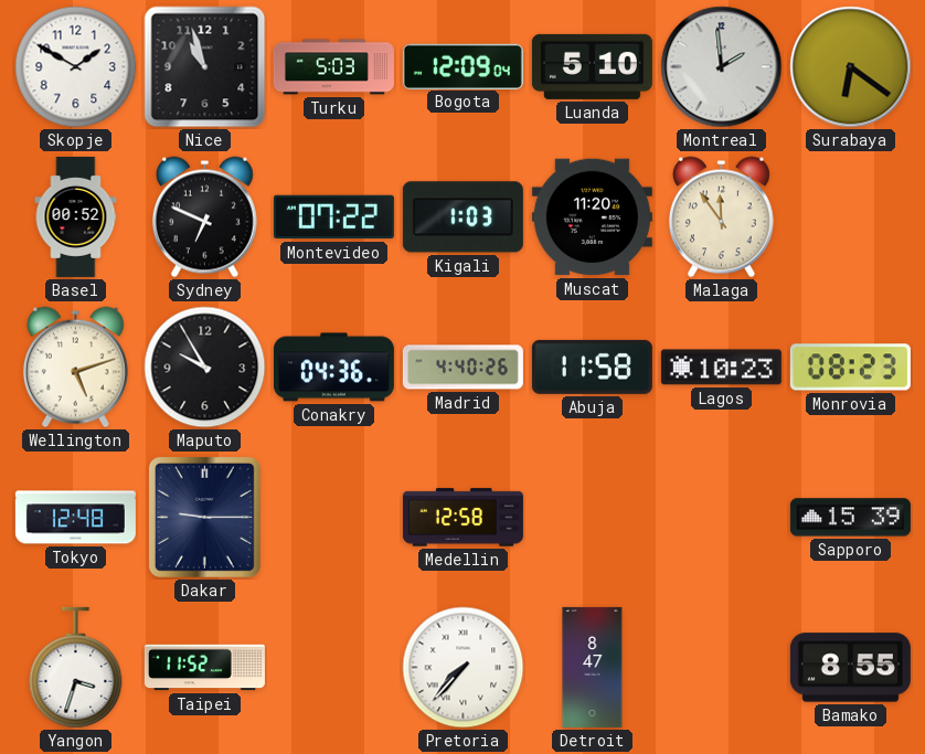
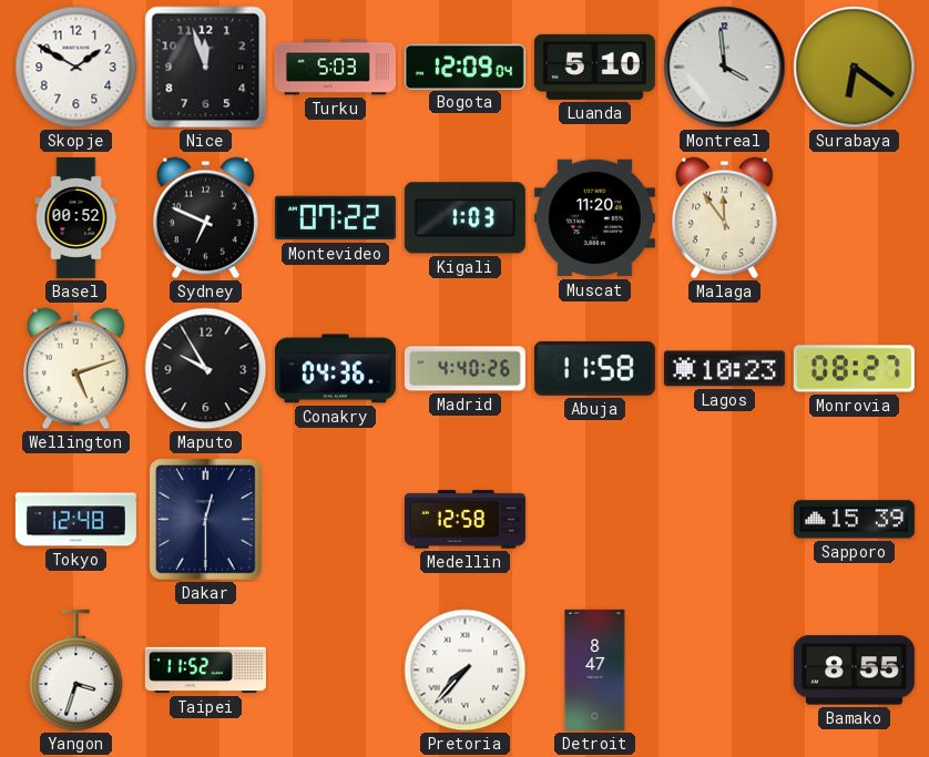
Nice: 10:57 -> 11:57 (206, 68)
Montreal: 1:59 -> 3:59 (725, 68)
Monrovia: 08:23 -> 08:27 (854, 369)
Dakar: 9:15 -> 12:30 (205, 519)
